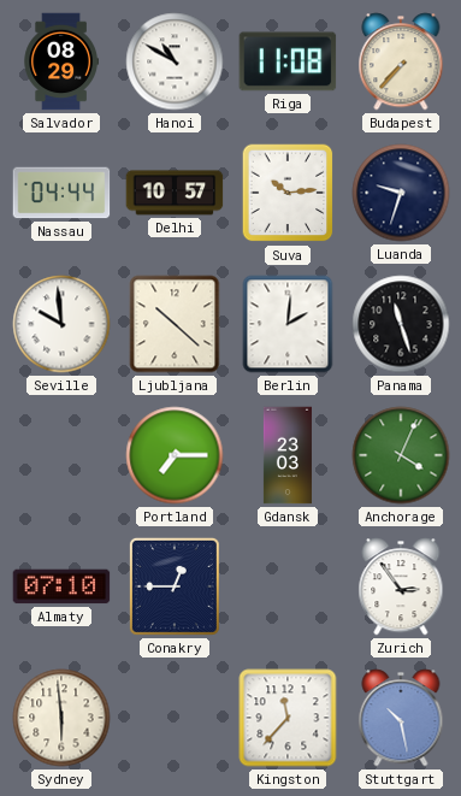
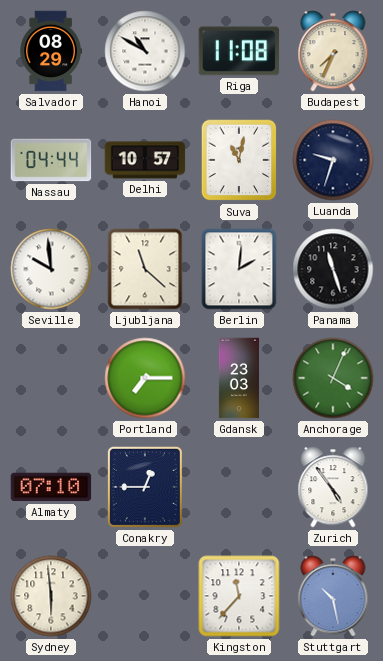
Budapest: 7:37 -> 7:34 (333, 51)
Suva: 10:14 -> 11:02 (239, 160)
Ljubljana: 10:22 -> 11:22 (145, 269)
Zurich: 2:54 -> 4:54 (333, 487)
